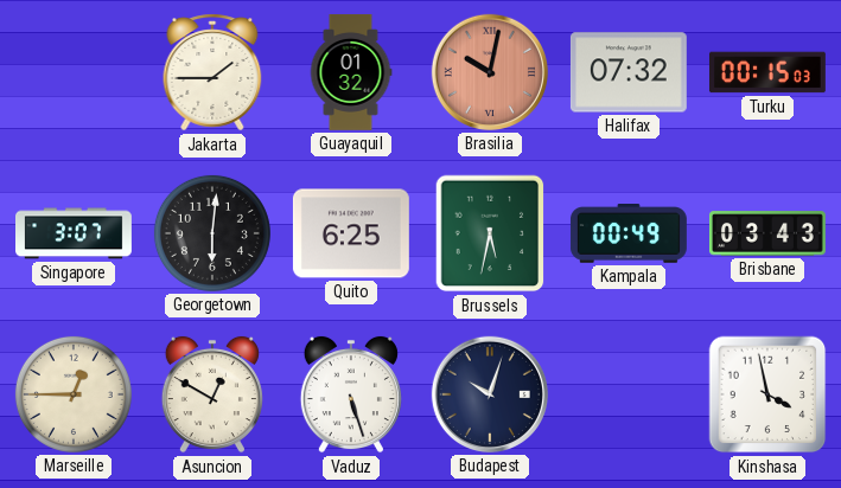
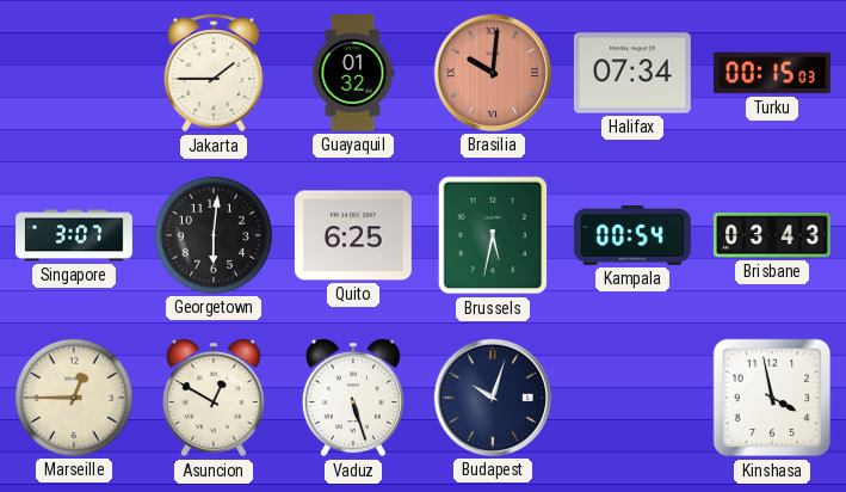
Brasilia: 10:02 -> 10:01 (493, 73)
Halifax: 07:32 -> 07:34 (632, 73)
Kampala: 00:49 -> 00:54 (632, 236)
